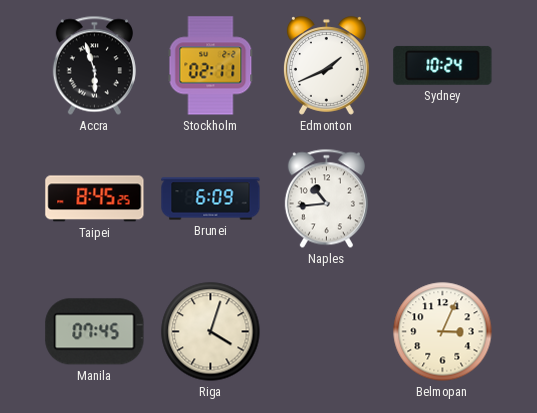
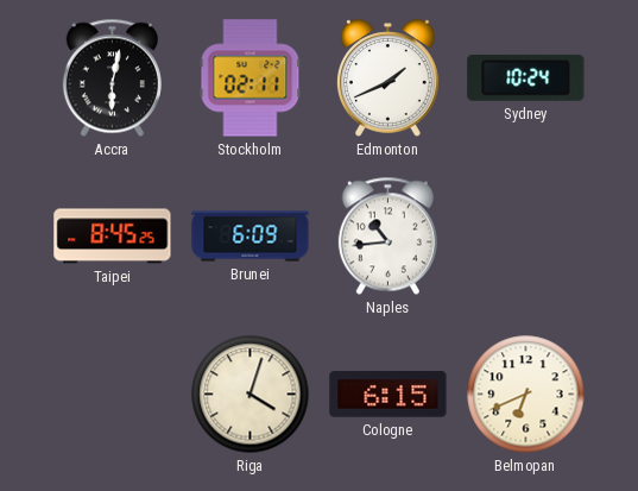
Accra: 5:57 -> 6:02 (112, 78)
Manila: 07:45 -> none (95, 332)
Cologne: none -> 6:15 (389, 395)
Belmopan: 3:04 -> 6:41 (526, 395)
